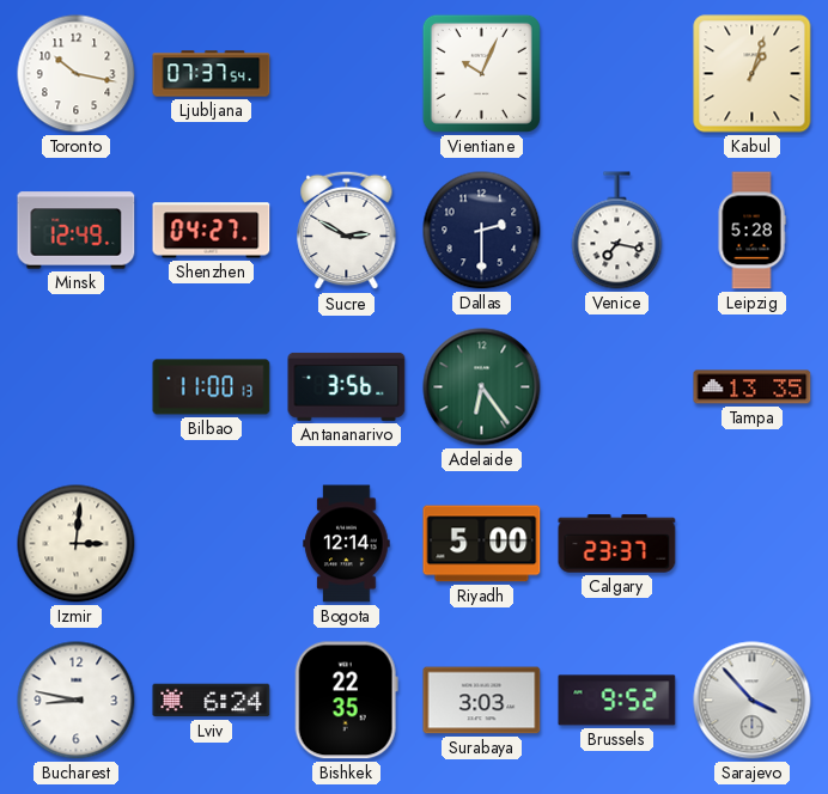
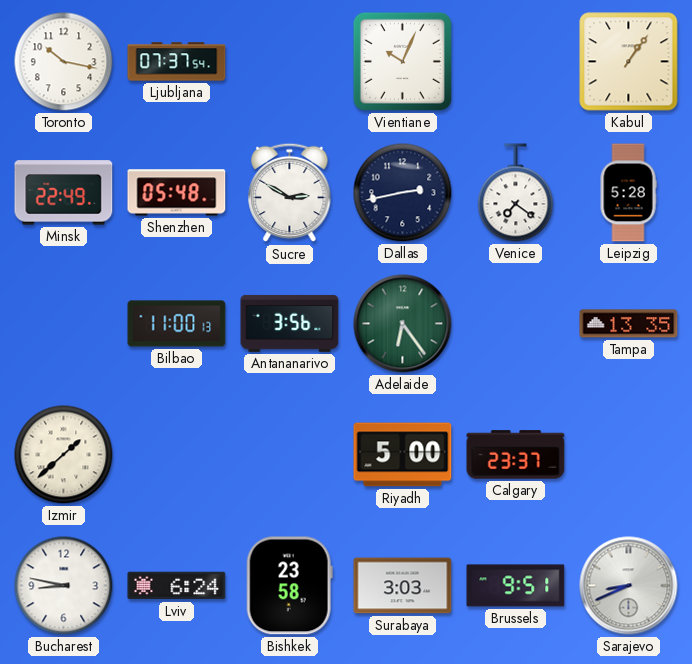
Kabul: 1:03 -> 1:06 (629, 62)
Minsk: 12:49 -> 22:49 (64, 193)
Shenzhen: 04:27 -> 05:48 (177, 193)
Dallas: 2:30 -> 2:43 (403, 193)
Venice: 7:17 -> 7:21 (516, 193)
Izmir: 3:01 -> 1:38 (64, 455)
Bogota: 12:14 -> none (347, 544)
Bishkek: 22:35 -> 23:58 (289, 586)
Brussels: 9:52 -> 9:51 (516, 586)
Sarajevo: 3:53 -> 8:41 (629, 586)
